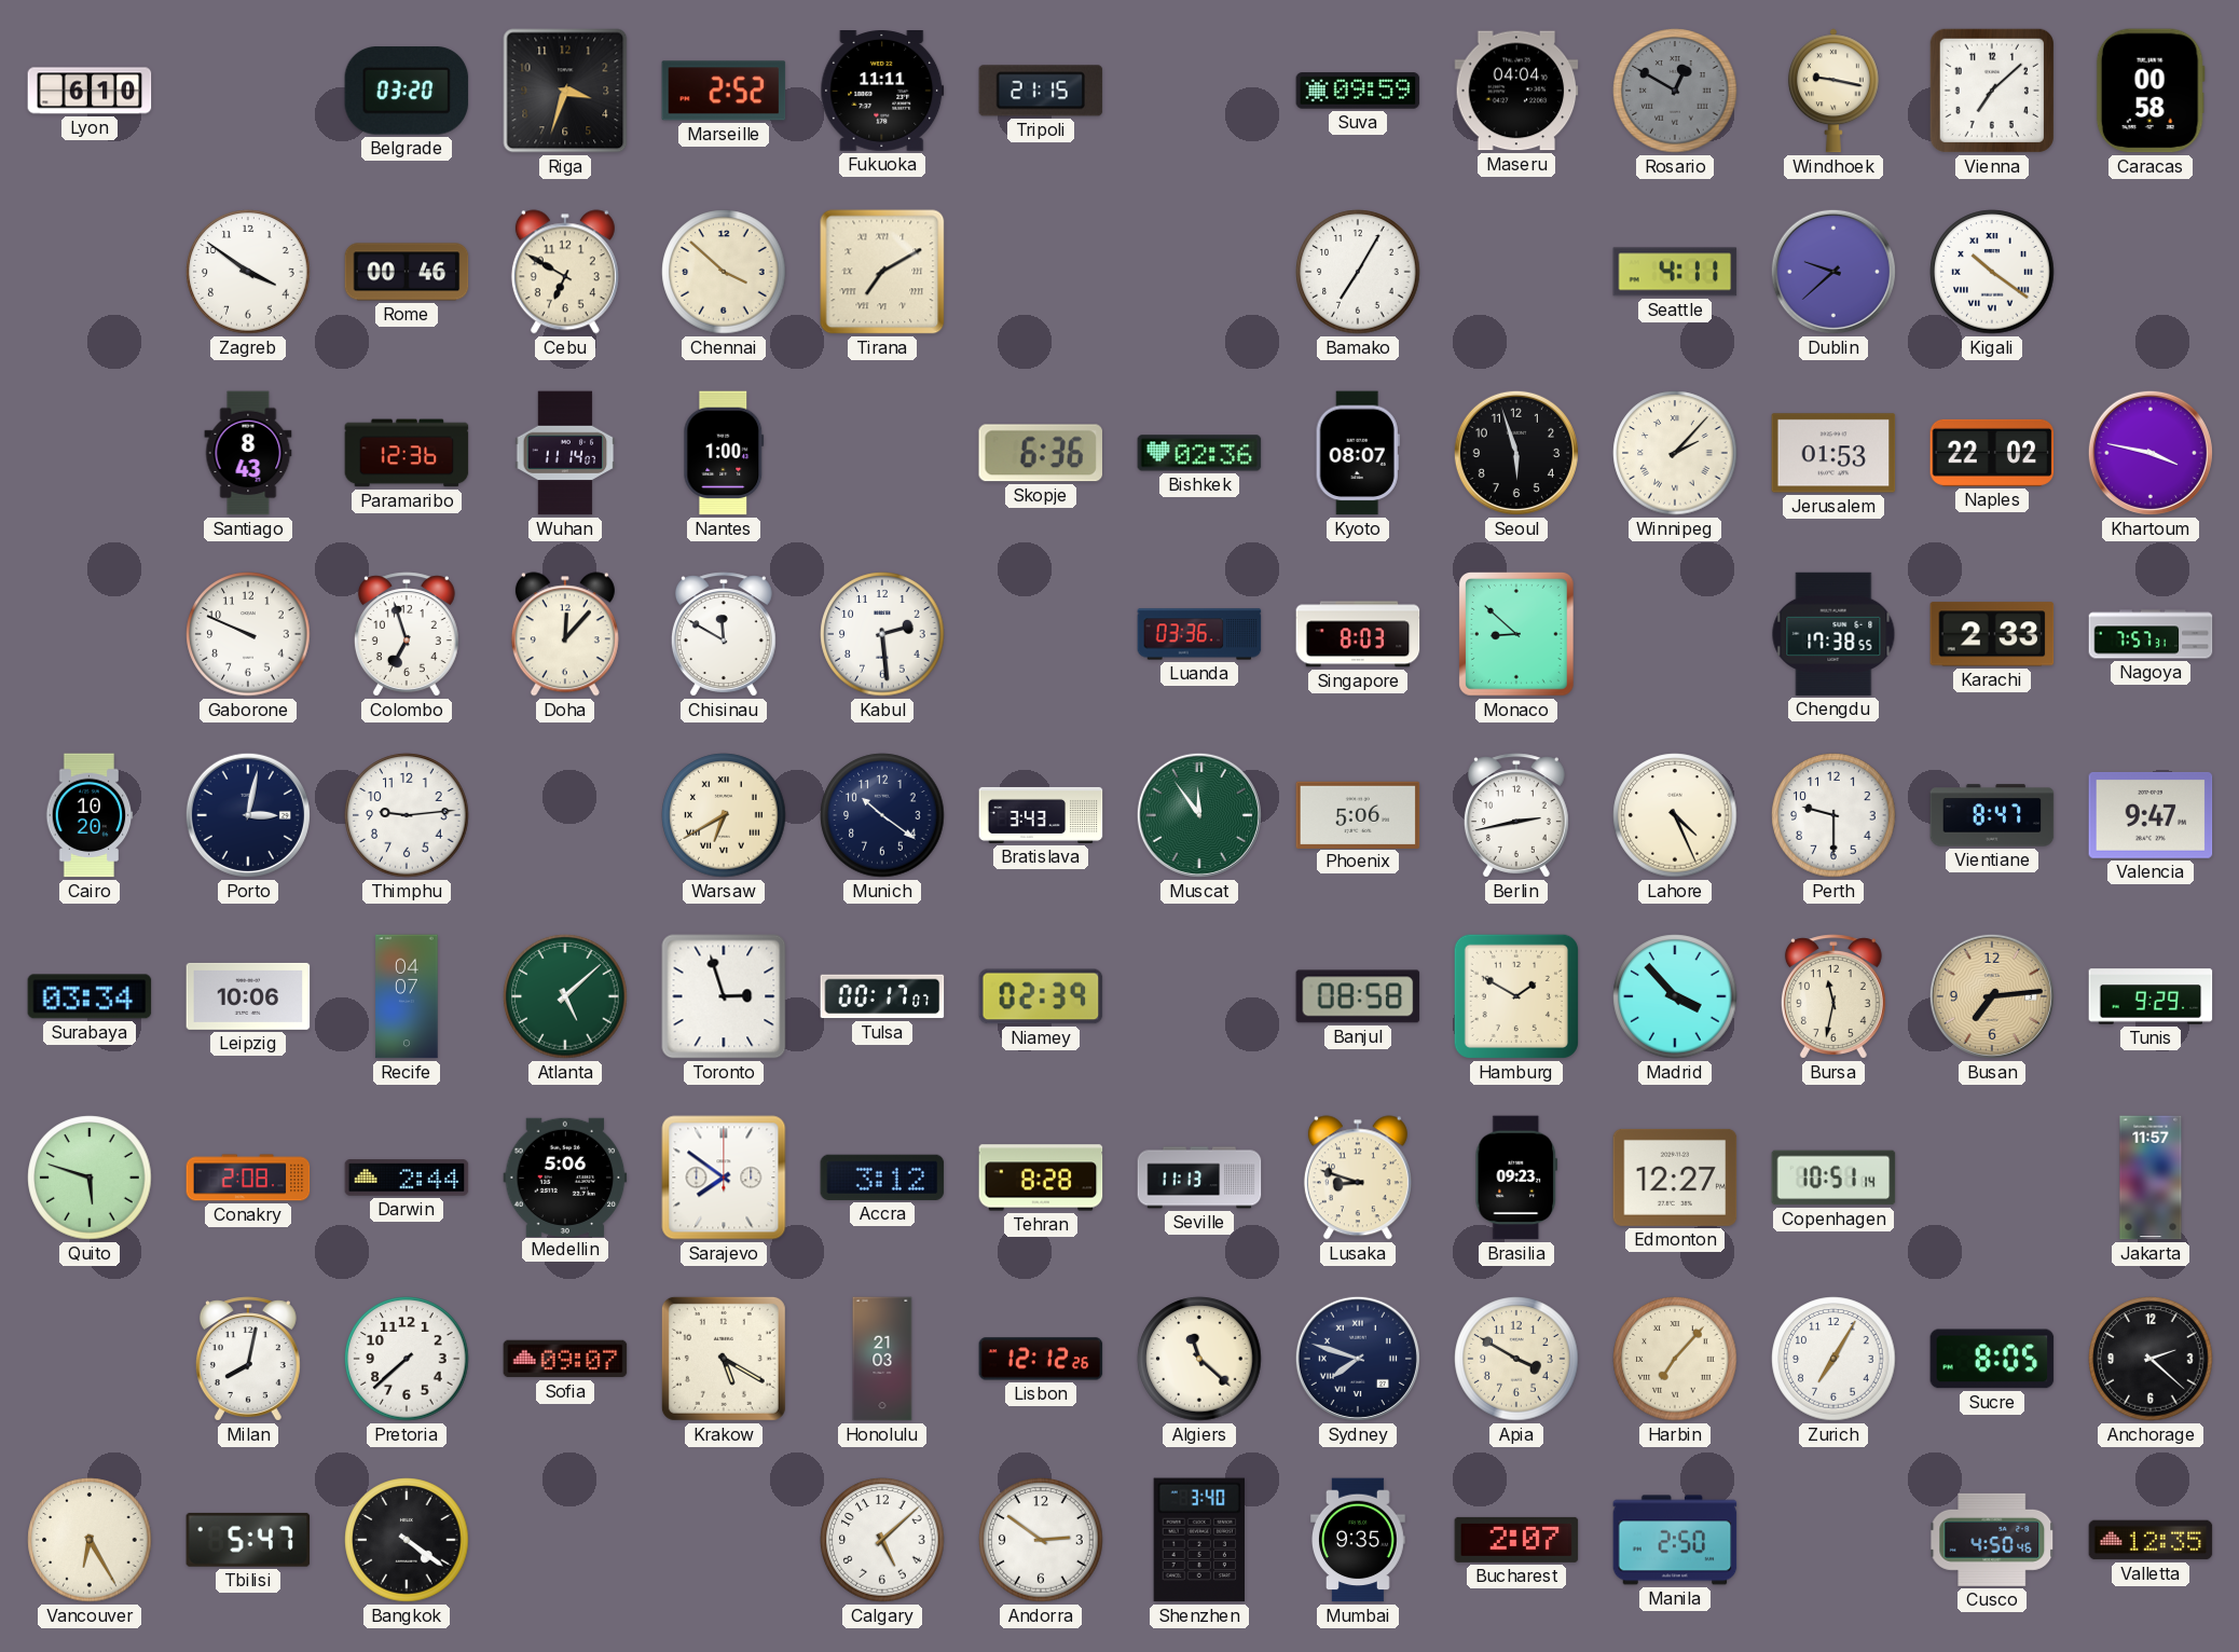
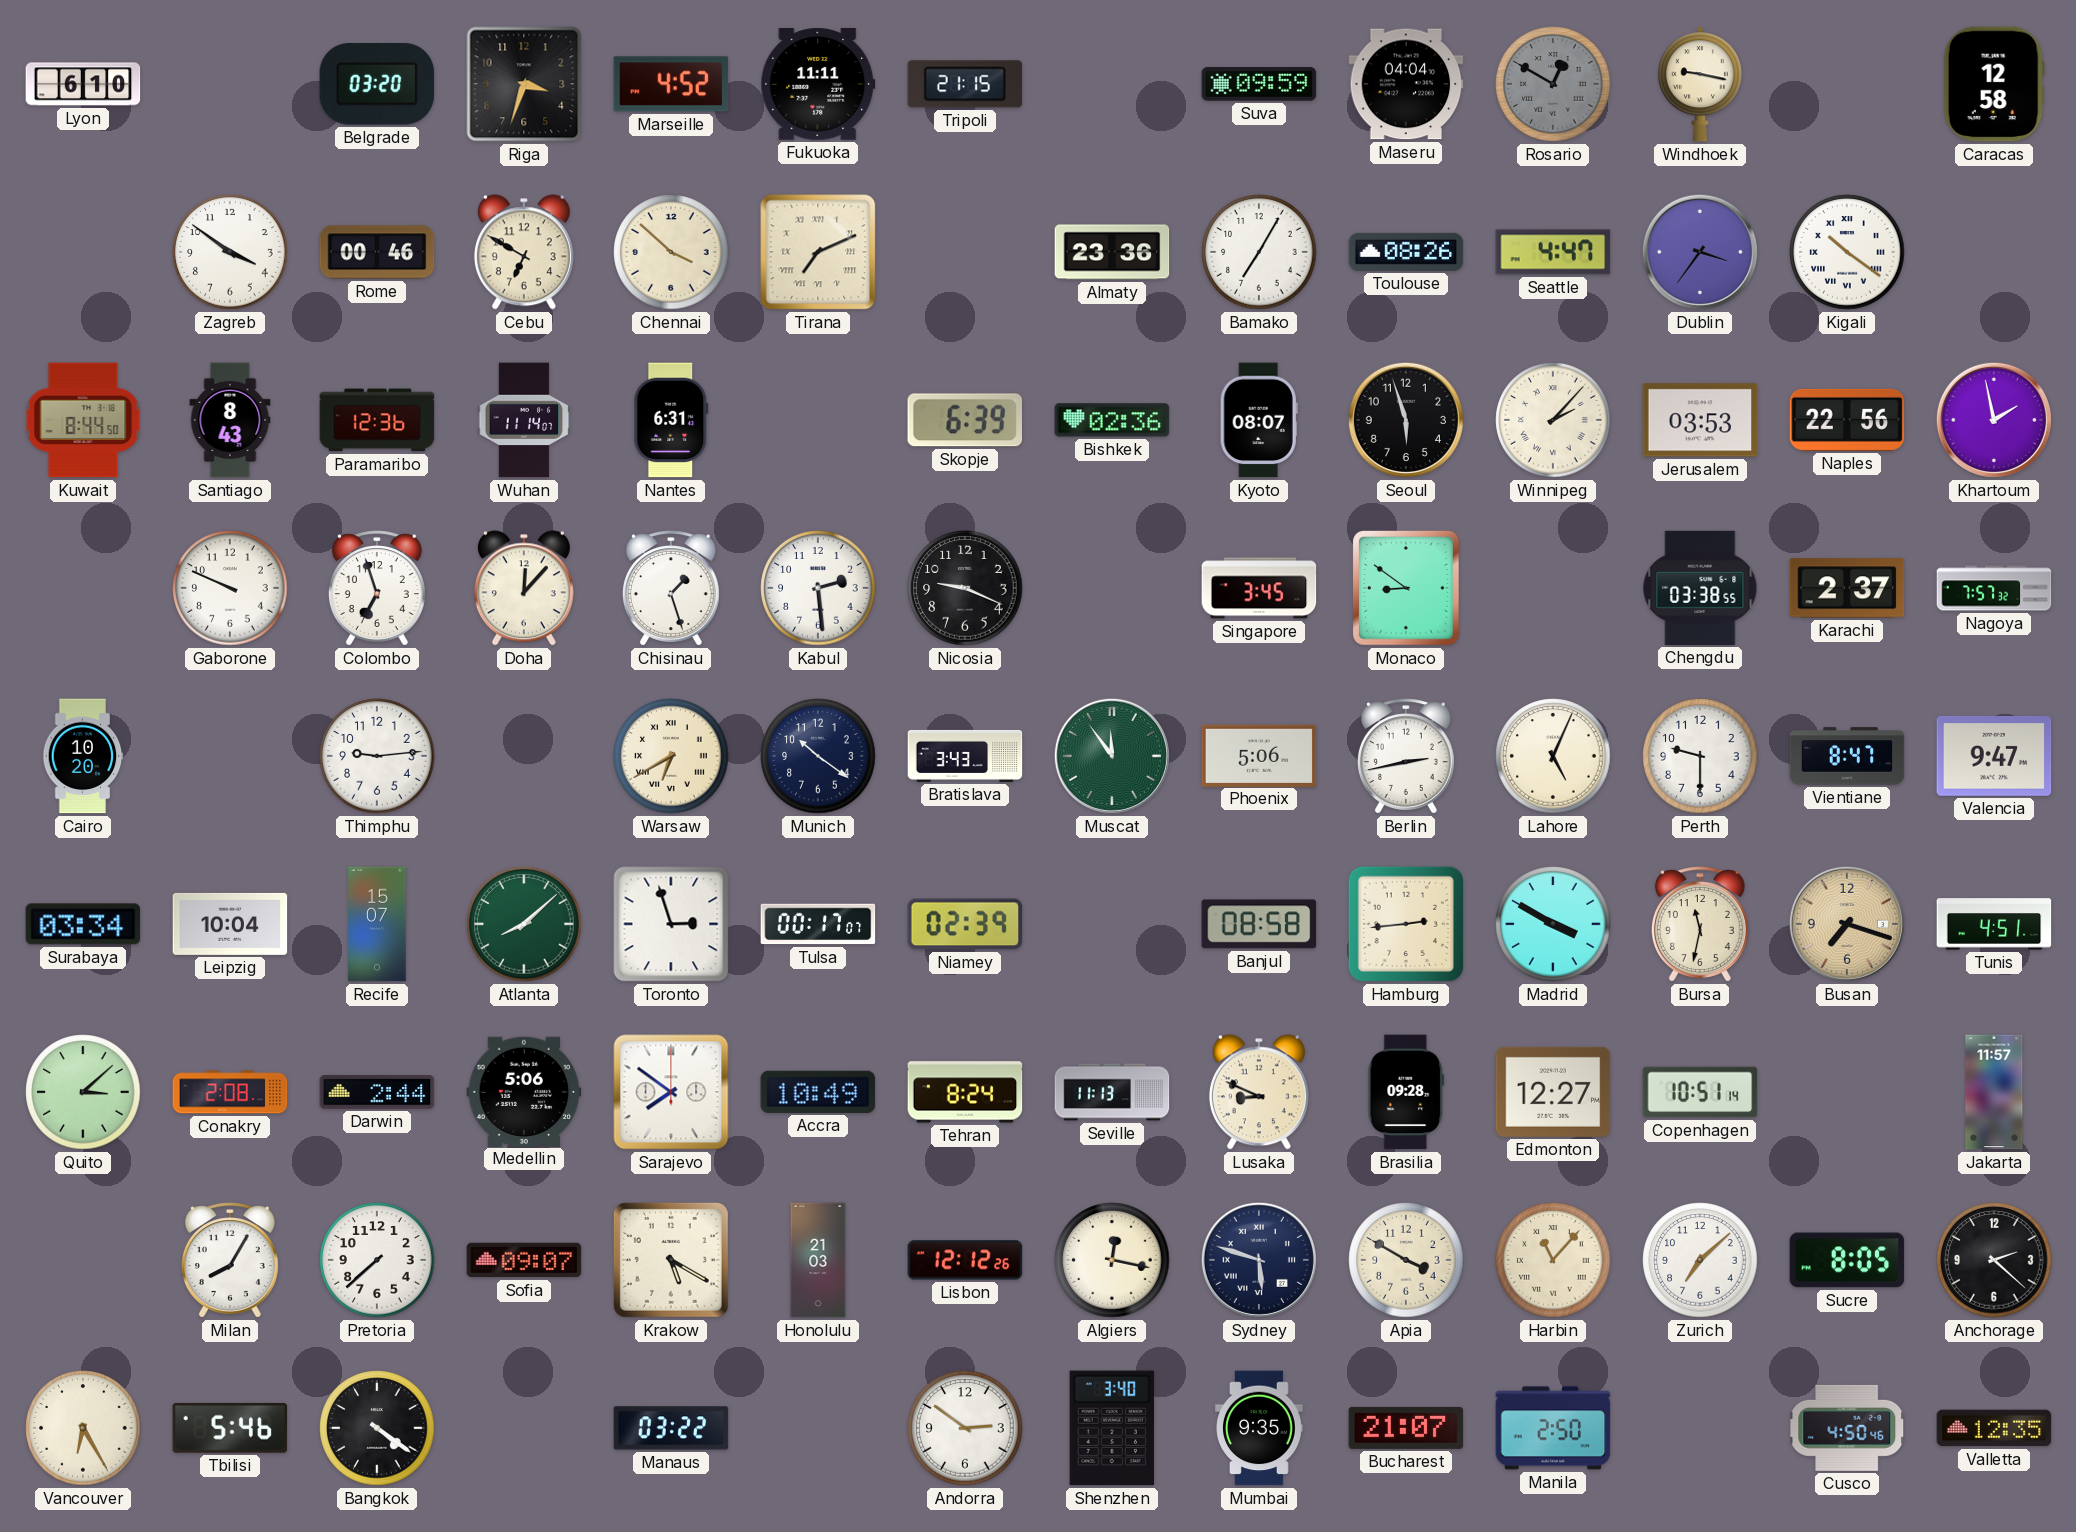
Marseille: 2:52 -> 4:52 (671, 84)
Vienna: 7:08 -> none (1992, 91)
Caracas: 00:58 -> 12:58 (1994, 84)
Tirana: 7:10 -> 7:11 (818, 252)
Almaty: none -> 23:36 (1112, 252)
Toulouse: none -> 08:26 (1406, 252)
Seattle: 4:11 -> 4:47 (1553, 252)
Dublin: 9:38 -> 3:36 (1700, 252)
Kuwait: none -> 8:44 (83, 420)
Nantes: 1:00 -> 6:31 (671, 420)
Skopje: 6:36 -> 6:39 (964, 420)
Jerusalem: 01:53 -> 03:53 (1700, 420)
Naples: 22:02 -> 22:56 (1847, 420)
Khartoum: 3:47 -> 1:58 (1994, 420)
Chisinau: 11:50 -> 1:27 (671, 588)
Nicosia: none -> 9:19 (965, 588)
Luanda: 03:36 -> none (1199, 634)
Singapore: 8:03 -> 3:45 (1259, 588)
Monaco: 8:52 -> 8:51 (1407, 589)
Chengdu: 17:38 -> 03:38 (1700, 588)
Karachi: 2:33 -> 2:37 (1847, 588)
Nagoya: 7:57:31 -> 7:57:32 (1994, 588)
Porto: 3:02 -> none (248, 815)
Lahore: 4:26 -> 5:04 (1553, 756)
Leipzig: 10:06 -> 10:04 (230, 924)
Recife: 04:07 -> 15:07 (377, 924)
Atlanta: 5:08 -> 8:08 (524, 924)
Hamburg: 1:50 -> 2:44 (1406, 924)
Madrid: 3:53 -> 3:50 (1553, 924)
Busan: 7:14 -> 7:18 (1847, 924)
Tunis: 9:29 -> 4:51 (1994, 924)
Quito: 5:48 -> 3:08 (83, 1092)
Accra: 3:12 -> 10:49 (818, 1092)
Tehran: 8:28 -> 8:24 (965, 1092)
Lusaka: 8:48 -> 8:49 (1259, 1092)
Brasilia: 09:23 -> 09:28 (1406, 1092)
Milan: 8:02 -> 8:05 (230, 1260)
Algiers: 11:22 -> 12:17 (1112, 1260)
Sydney: 7:48 -> 5:48 (1259, 1260)
Harbin: 7:07 -> 11:07 (1553, 1260)
Zurich: 7:05 -> 7:08 (1700, 1260)
Tbilisi: 5:47 -> 5:46 (230, 1428)
Manaus: none -> 03:22 (671, 1428)
Calgary: 5:08 -> none (882, 1540)
Bucharest: 2:07 -> 21:07 (1406, 1428)
